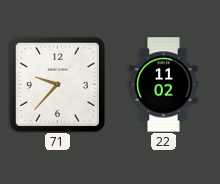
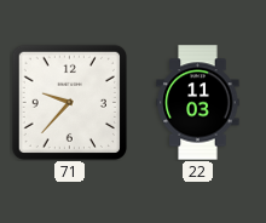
22: 11:02 -> 11:03 (198, 103)
